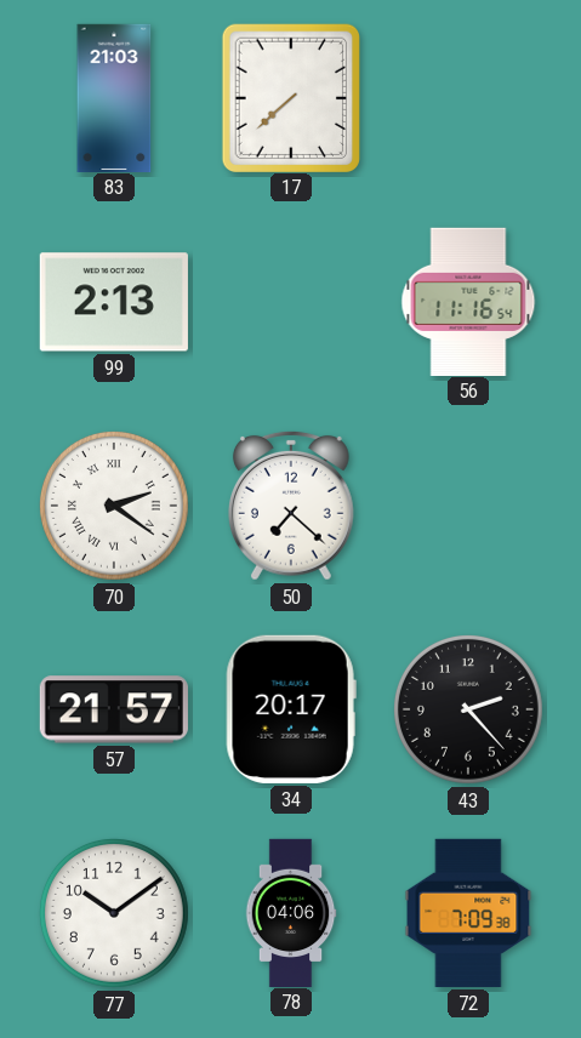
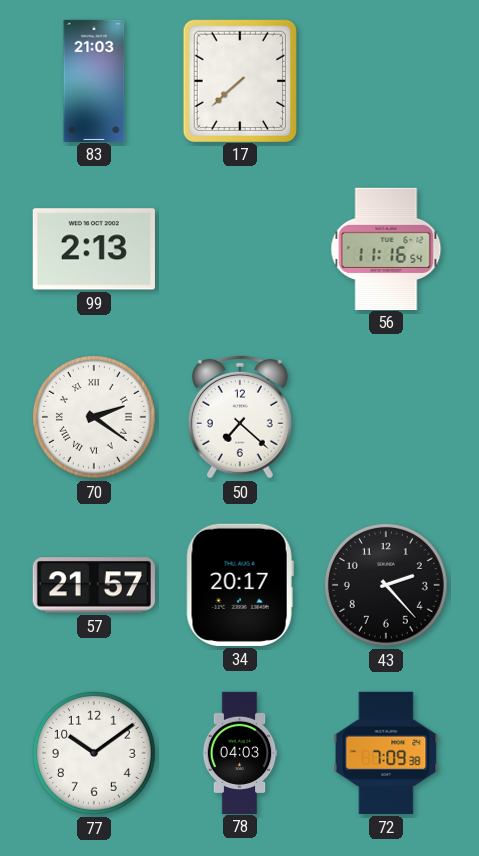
78: 04:06 -> 04:03 (240, 752)
